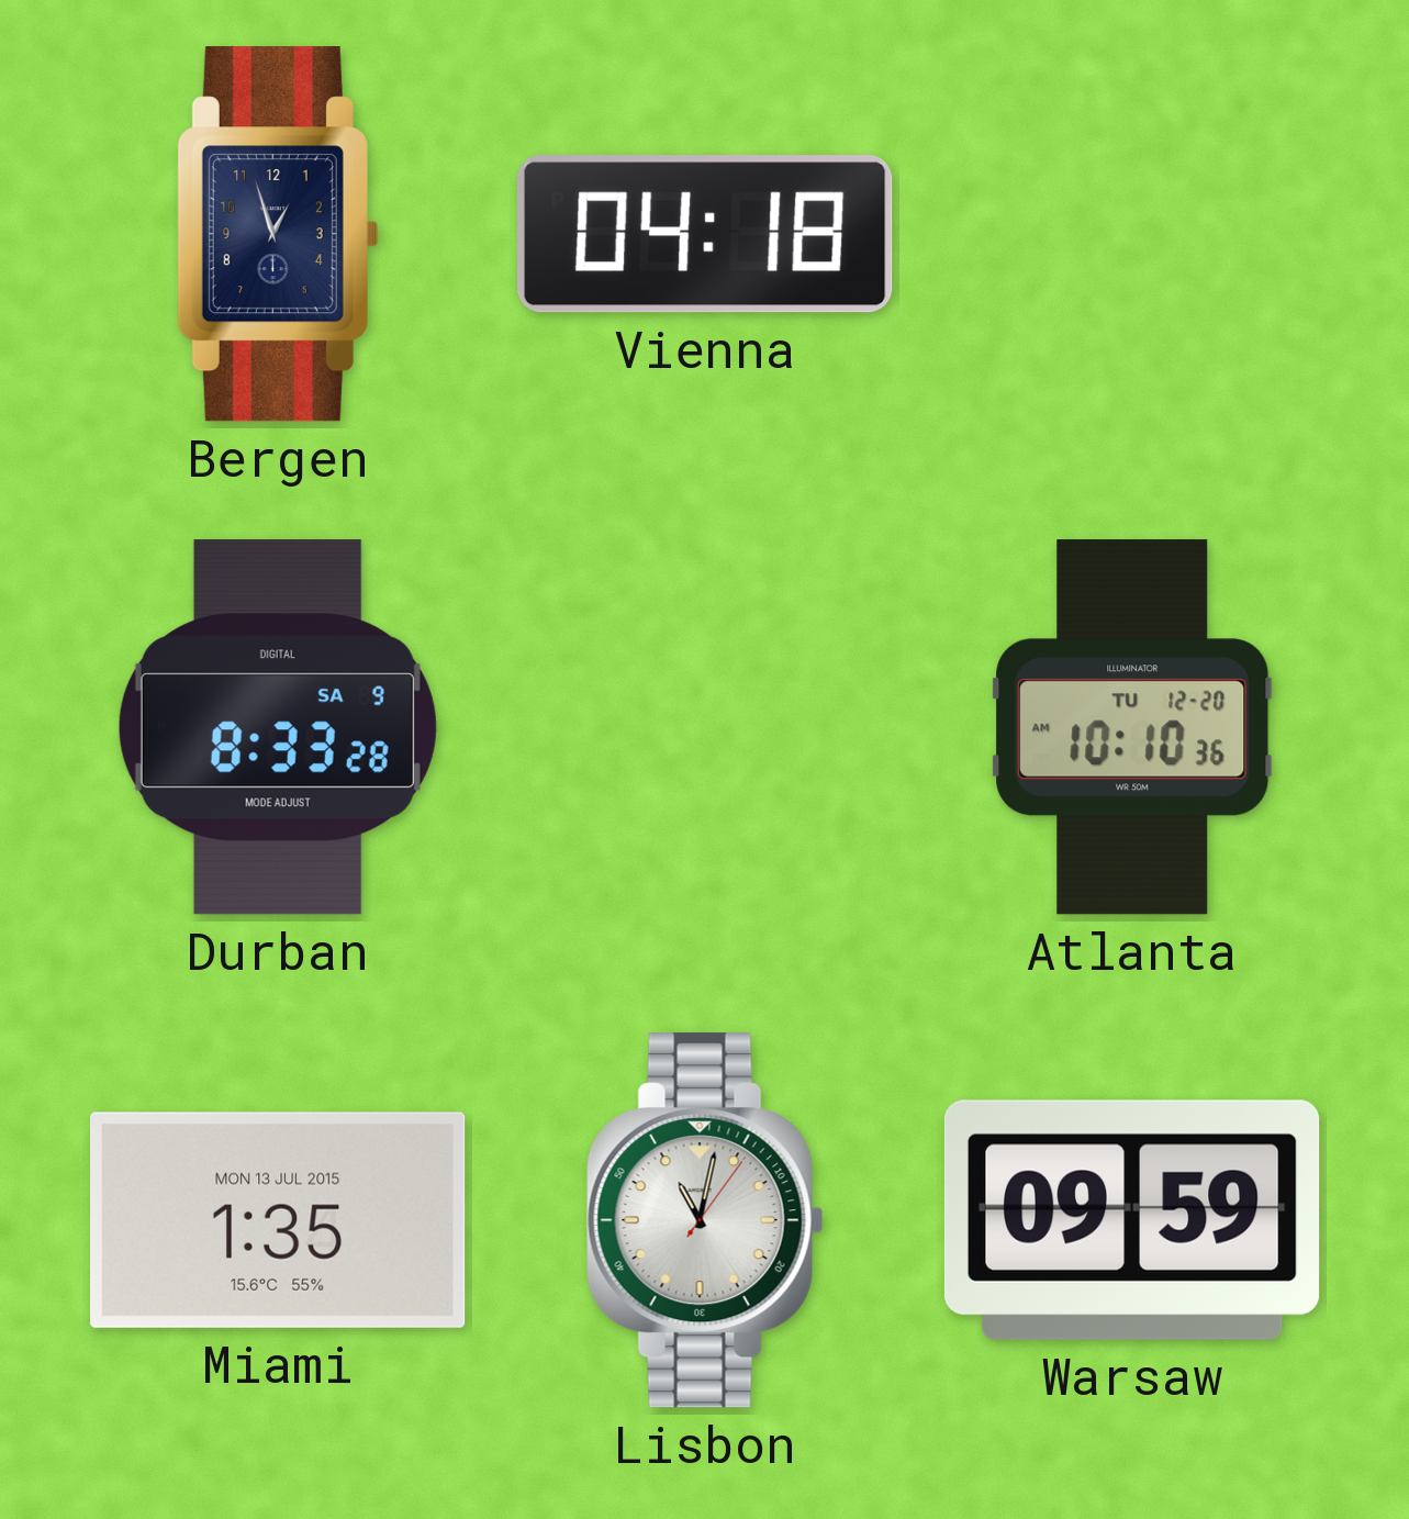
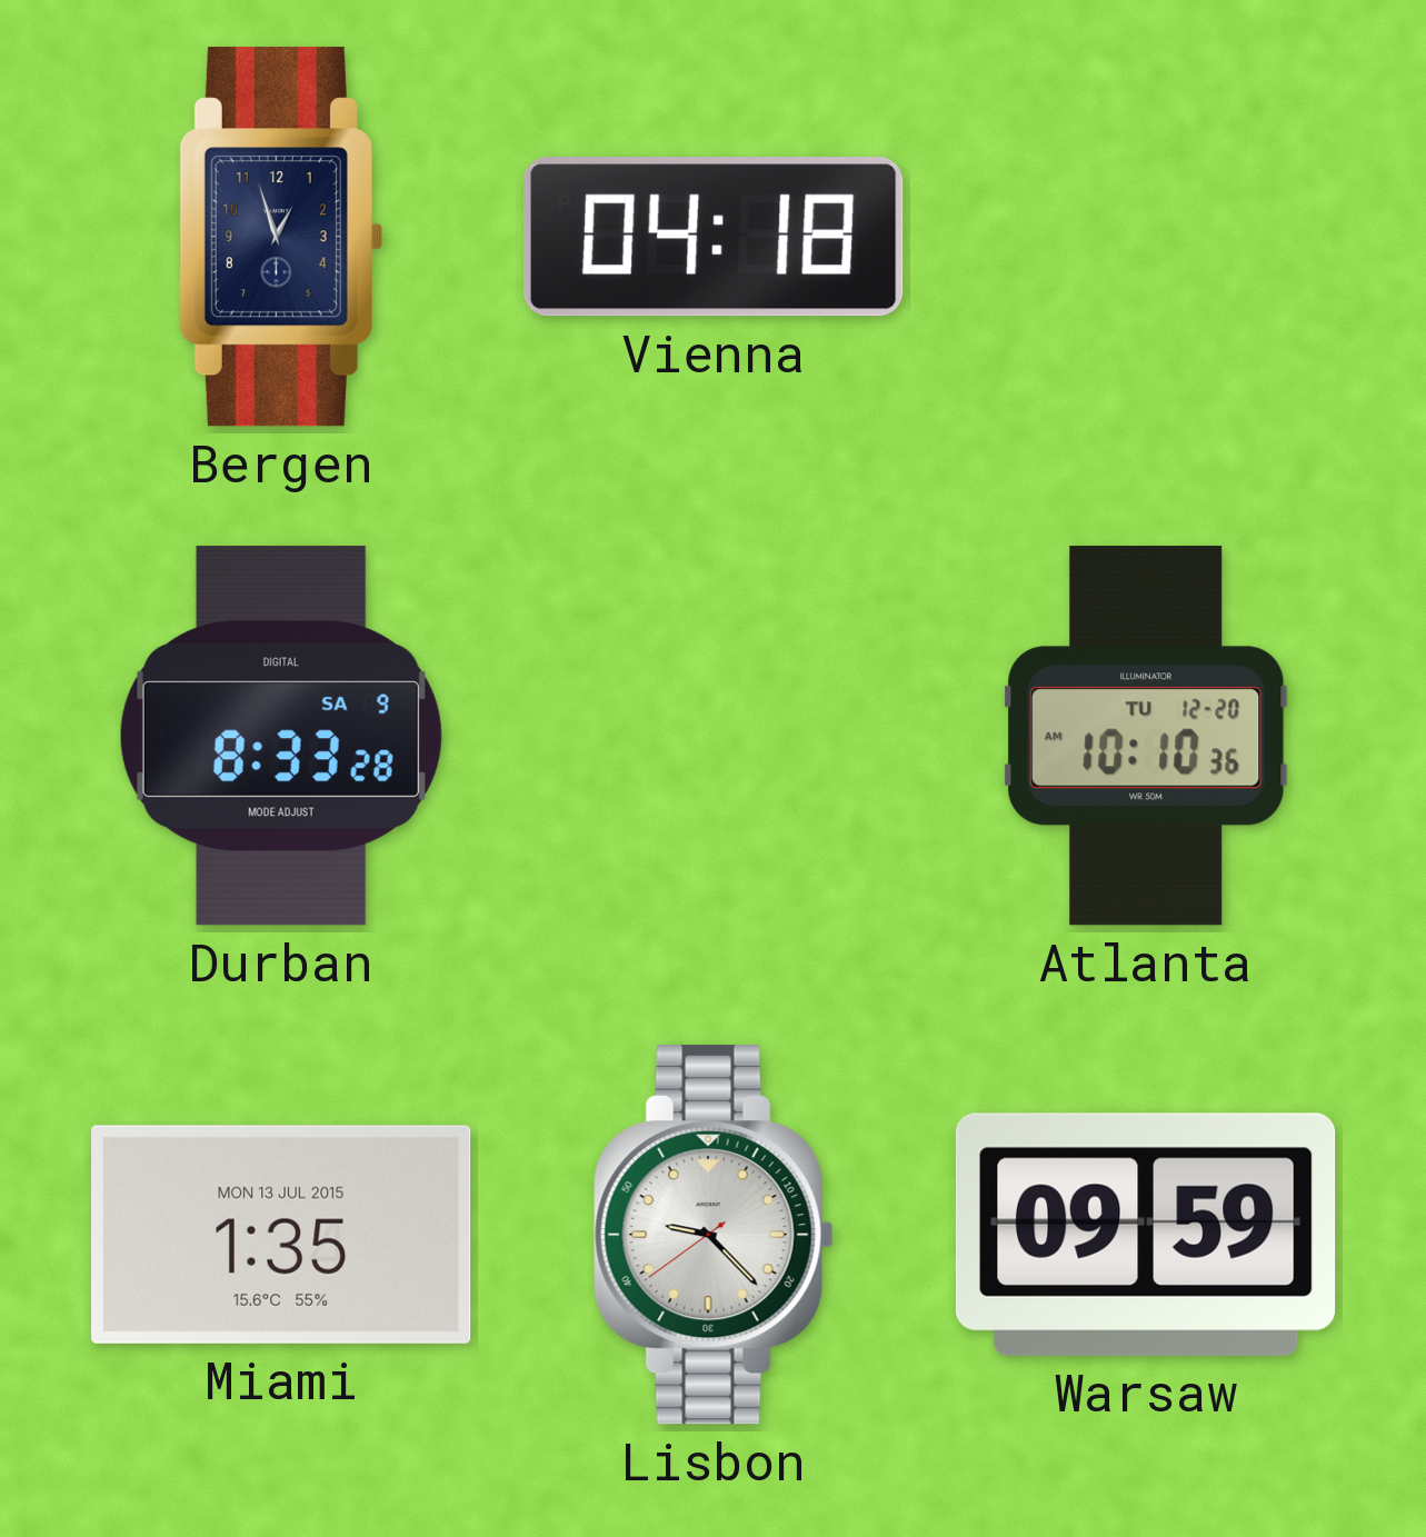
Lisbon: 11:02 -> 9:22 (714, 1235)
